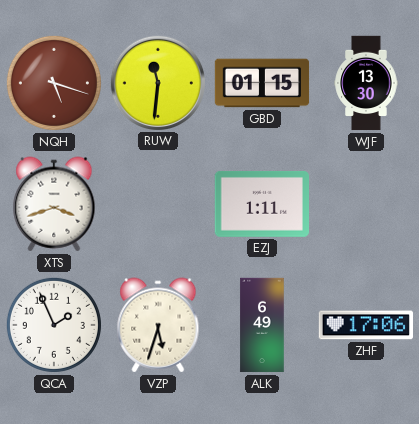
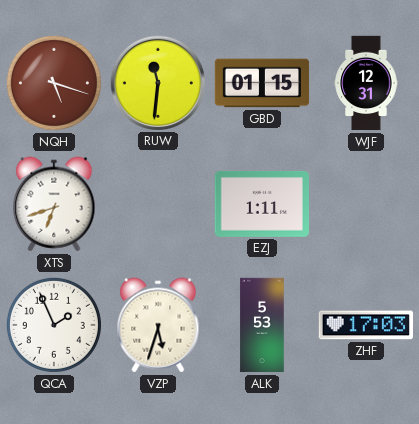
WJF: 13:30 -> 12:31 (366, 83)
XTS: 3:42 -> 6:42 (54, 204)
ALK: 6:49 -> 5:53 (262, 325)
ZHF: 17:06 -> 17:03 (365, 325)
